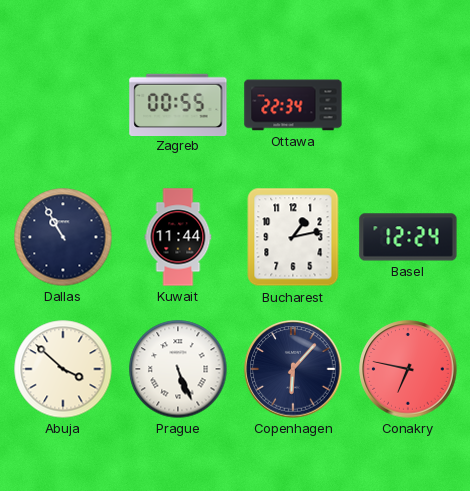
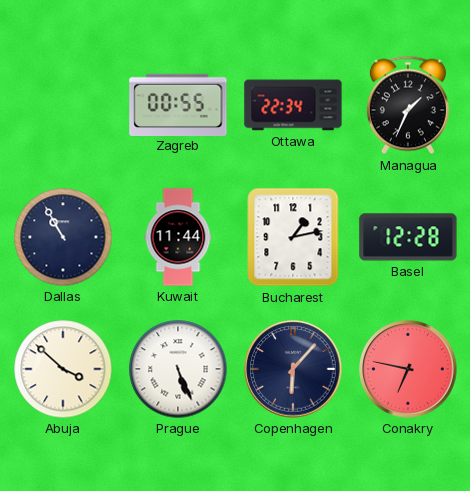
Managua: none -> 1:34 (408, 105)
Basel: 12:24 -> 12:28 (408, 237)
